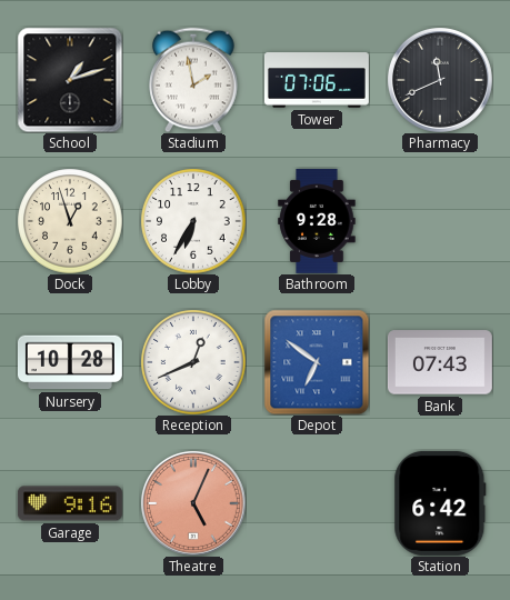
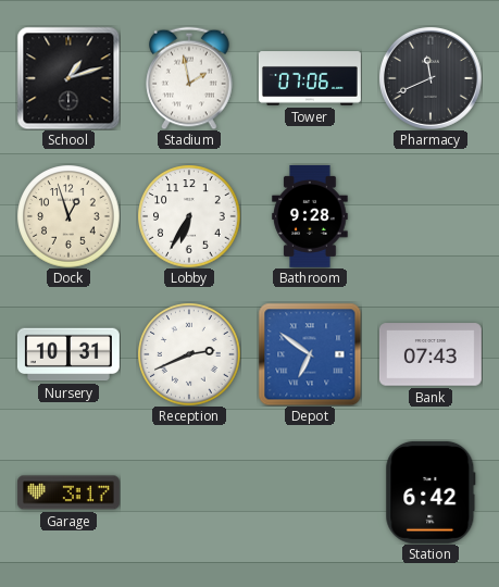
Nursery: 10:28 -> 10:31 (68, 354)
Reception: 12:41 -> 2:41 (189, 354)
Garage: 9:16 -> 3:17 (68, 492)
Theatre: 5:04 -> none (193, 503)
